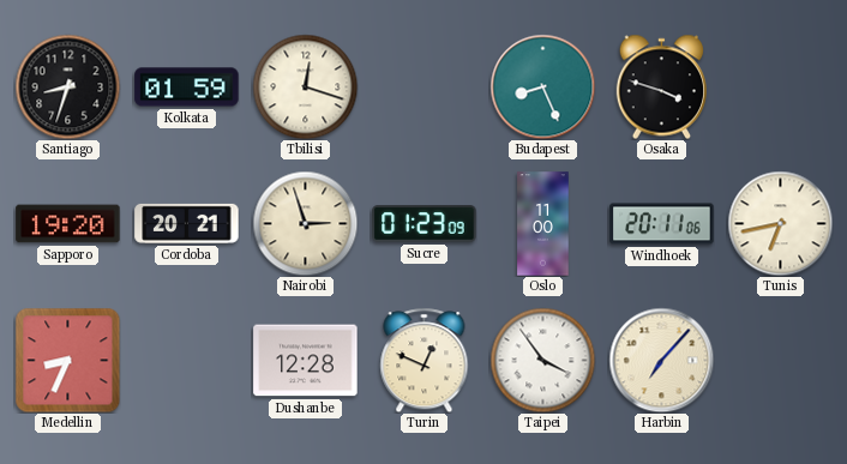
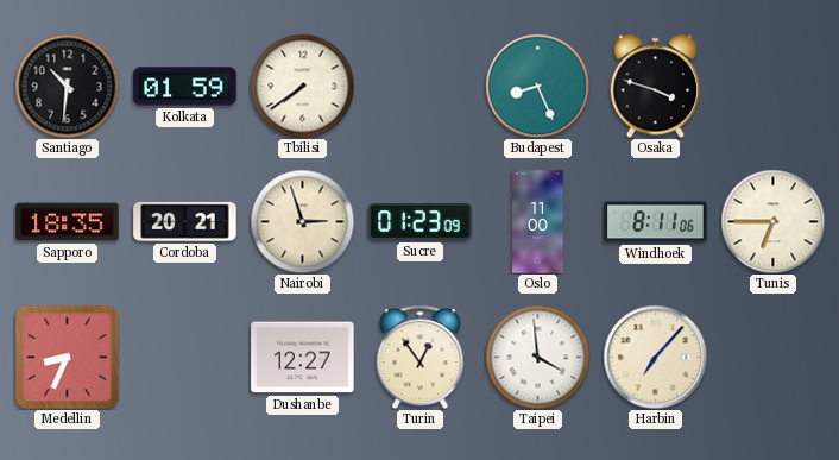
Santiago: 8:33 -> 10:31 (67, 86)
Tbilisi: 12:18 -> 7:39 (302, 86)
Sapporo: 19:20 -> 18:35 (68, 222)
Windhoek: 20:11 -> 8:11 (656, 222)
Tunis: 6:43 -> 6:45 (772, 221)
Dushanbe: 12:28 -> 12:27 (303, 358)
Turin: 12:49 -> 12:54 (421, 357)
Taipei: 3:54 -> 3:59 (537, 357)
